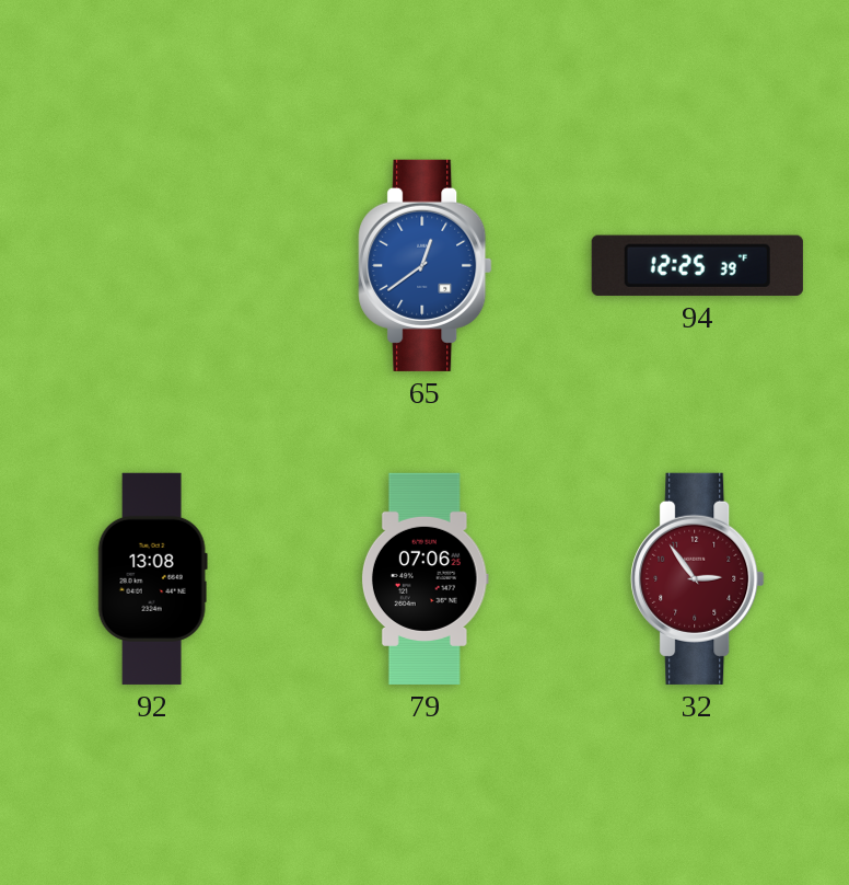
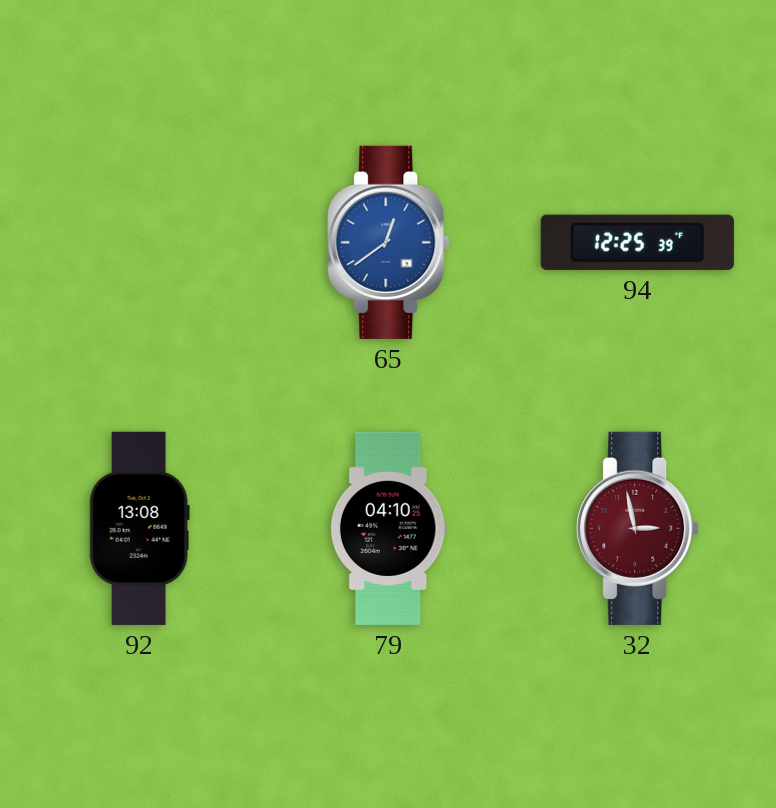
79: 07:06 -> 04:10 (388, 528)
32: 2:54 -> 2:58 (638, 528)
